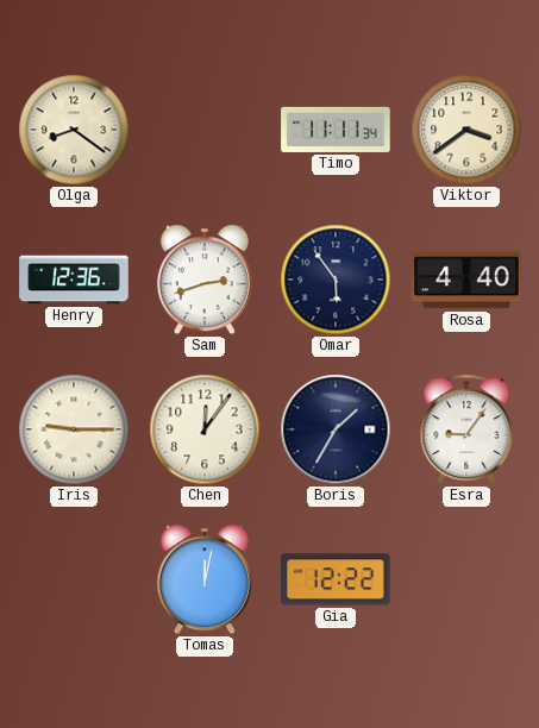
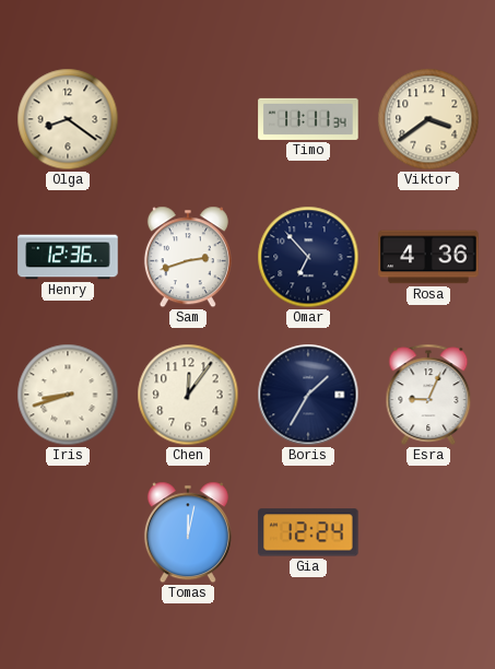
Omar: 5:54 -> 6:53 (308, 257)
Rosa: 4:40 -> 4:36 (428, 257)
Iris: 9:15 -> 8:42 (68, 395)
Esra: 9:06 -> 9:04 (428, 395)
Gia: 12:22 -> 12:24 (308, 532)
